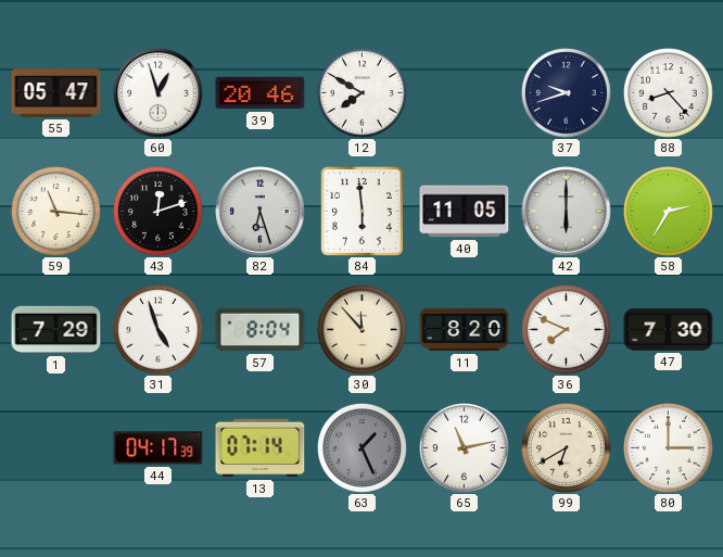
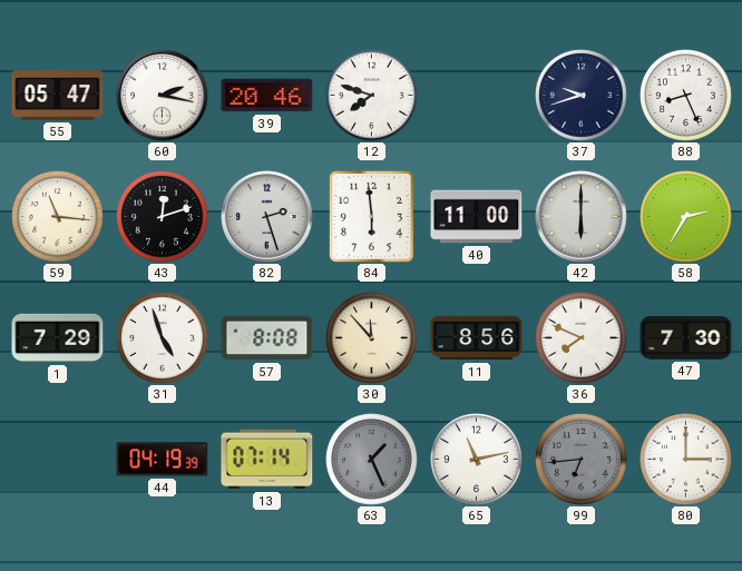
60: 12:57 -> 2:17 (163, 96)
12: 7:50 -> 7:48 (372, 96)
88: 8:23 -> 8:26 (686, 96)
82: 6:27 -> 2:27 (267, 217)
40: 11:05 -> 11:00 (477, 217)
57: 8:04 -> 8:08 (267, 338)
11: 8:20 -> 8:56 (477, 338)
44: 04:17 -> 04:19 (163, 460)
99: 6:40 -> 6:44 (582, 460)
99 dial: cream -> grey (582, 460)
